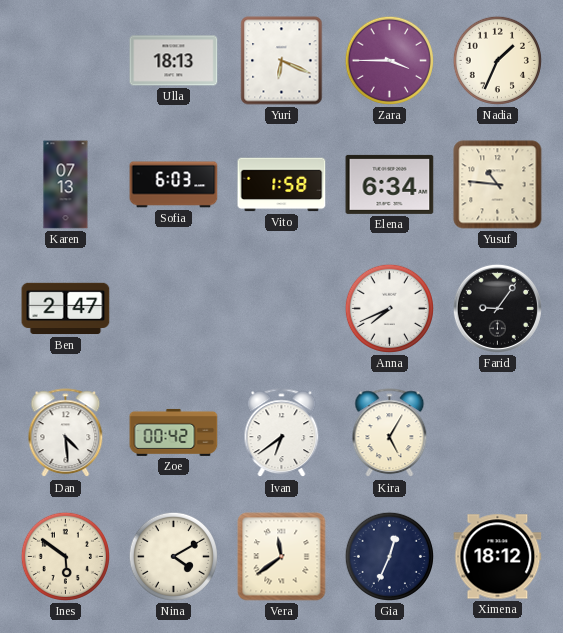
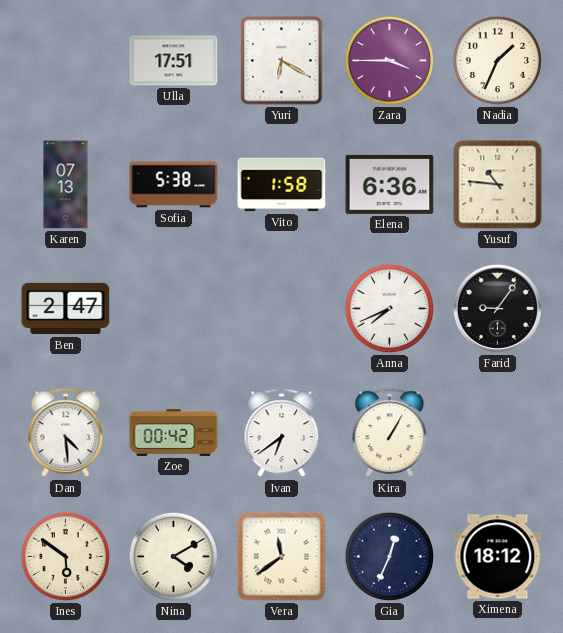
Ulla: 18:13 -> 17:51 (174, 61)
Yuri: 6:19 -> 6:20 (282, 61)
Sofia: 6:03 -> 5:38 (174, 185)
Elena: 6:34 -> 6:36 (390, 184)
Kira: 5:05 -> 1:05 (390, 433)
